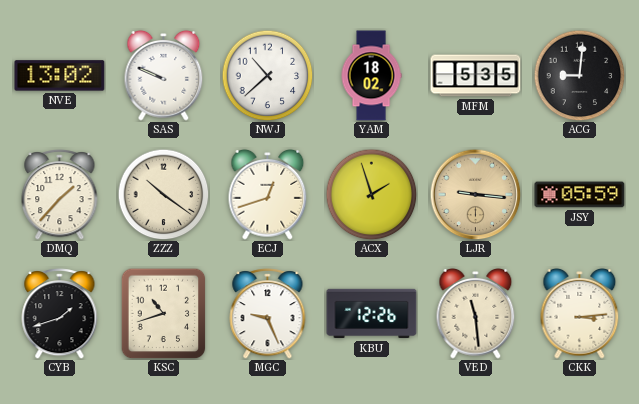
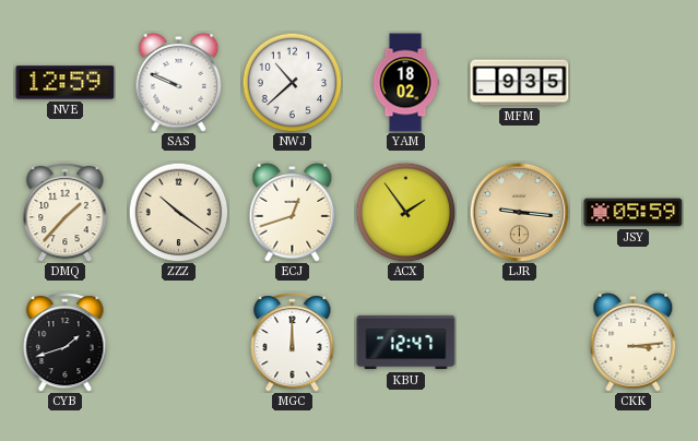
NVE: 13:02 -> 12:59 (66, 83)
MFM: 5:35 -> 9:35 (520, 83)
ACG: 9:01 -> none (579, 75)
ACX: 1:57 -> 1:54 (405, 212)
KSC: 10:42 -> none (164, 313)
MGC: 9:26 -> 12:00 (293, 343)
KBU: 12:26 -> 12:47 (406, 343)
VED: 11:29 -> none (476, 313)
